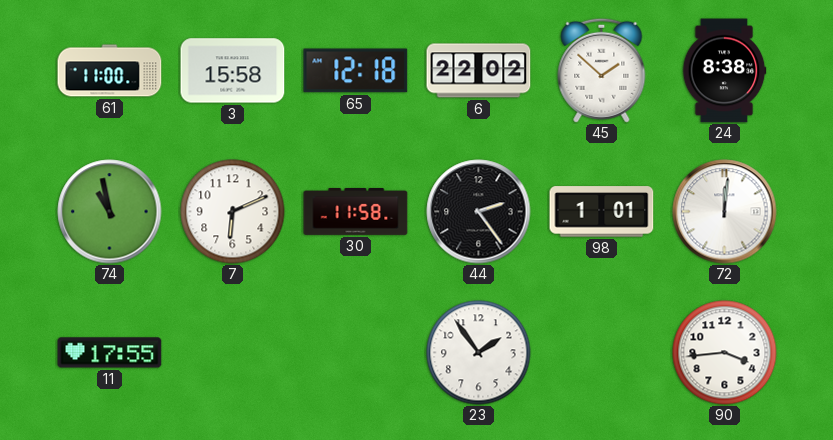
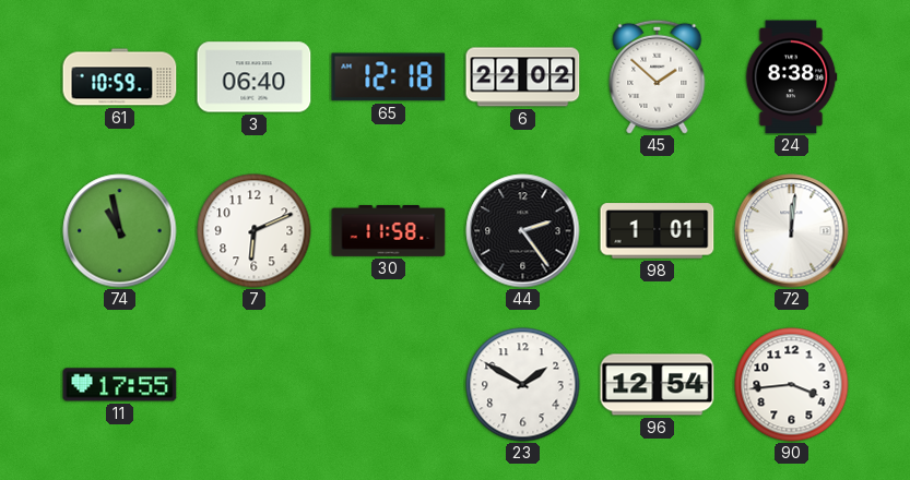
61: 11:00 -> 10:59 (120, 77)
3: 15:58 -> 06:40 (255, 77)
23: 1:54 -> 1:50 (523, 385)
96: none -> 12:54 (658, 385)
